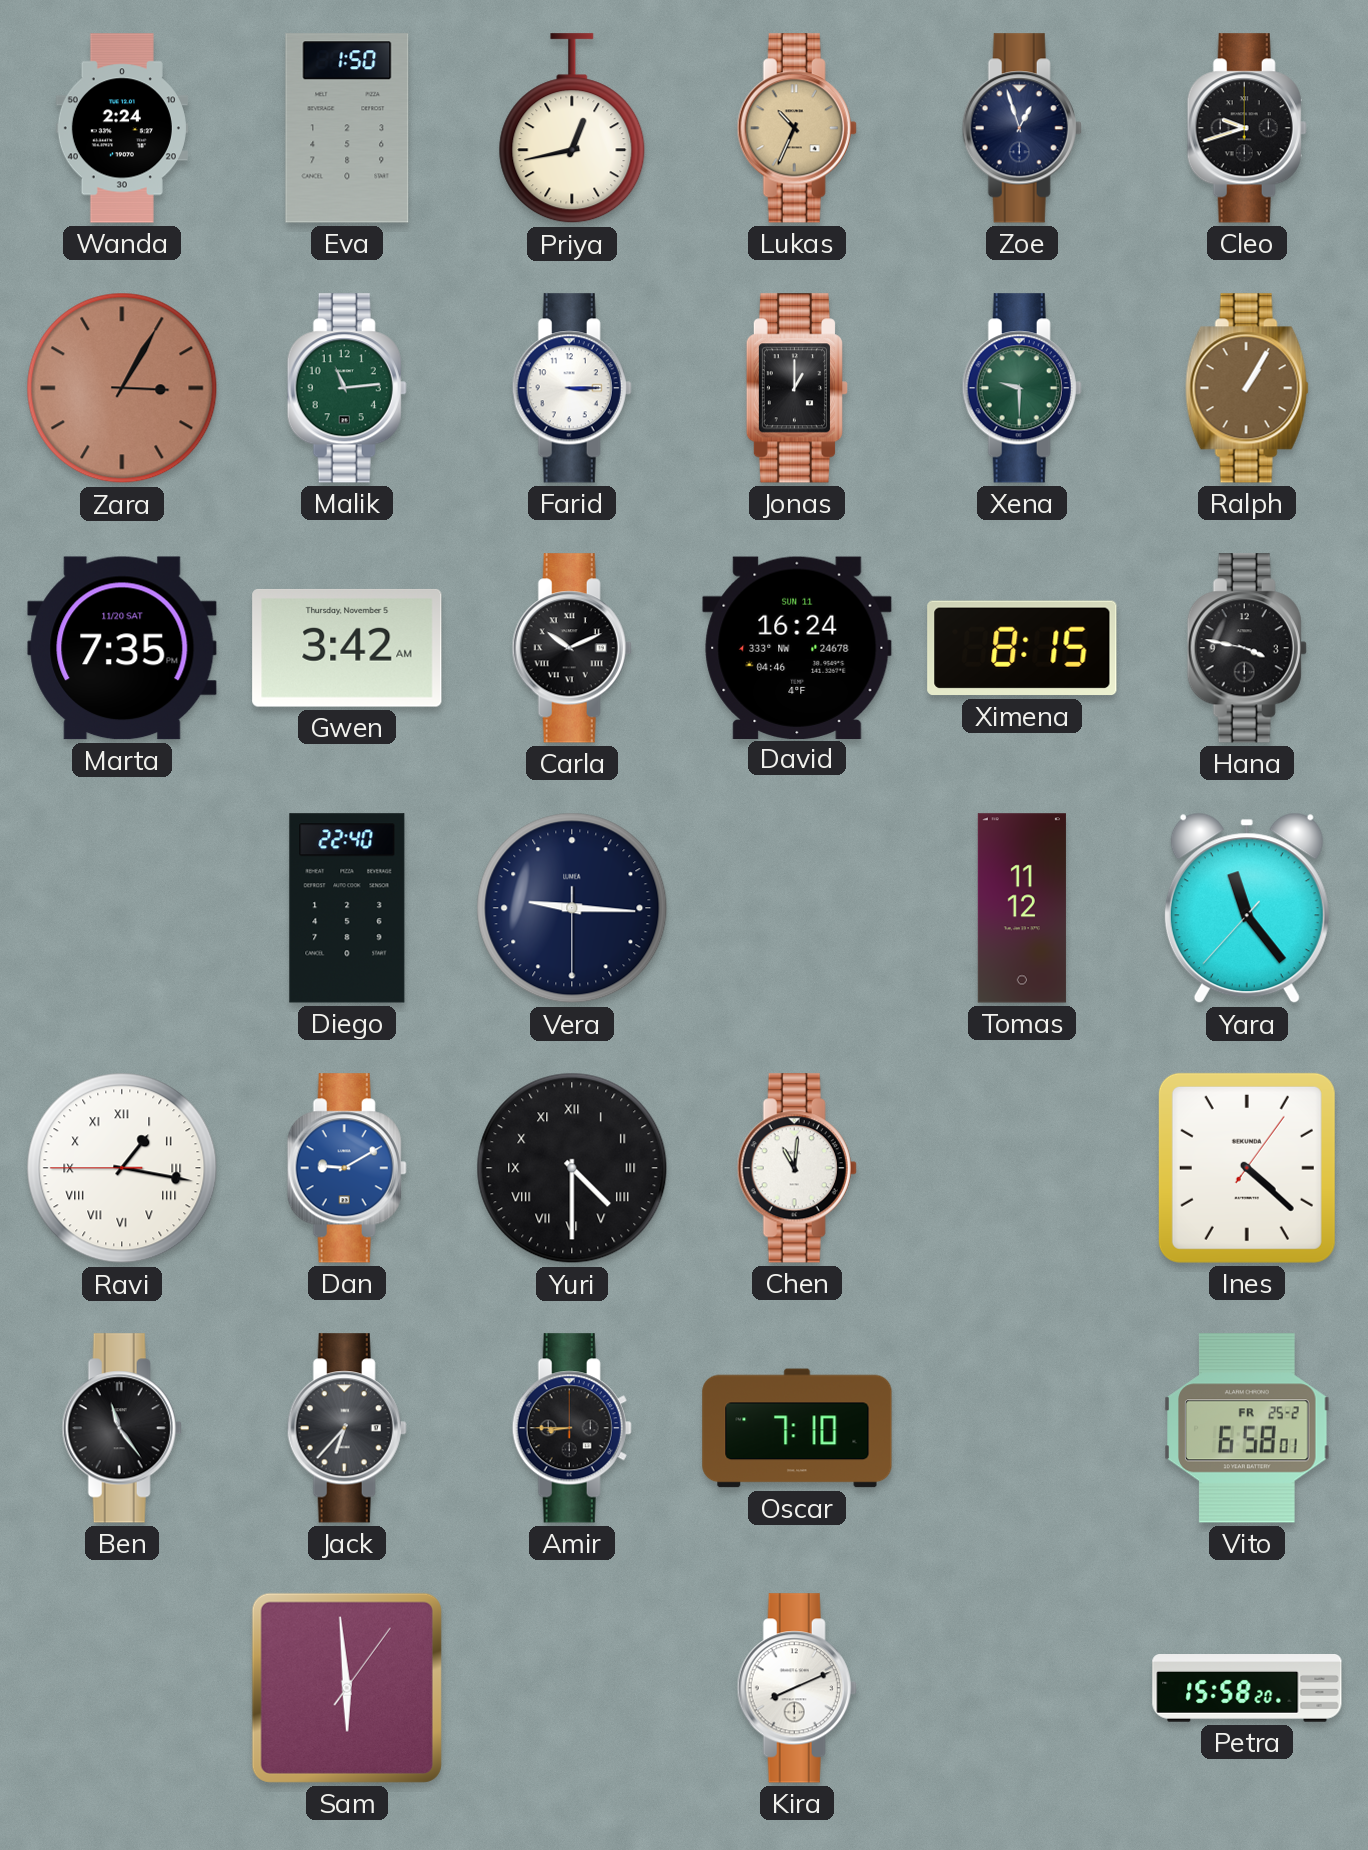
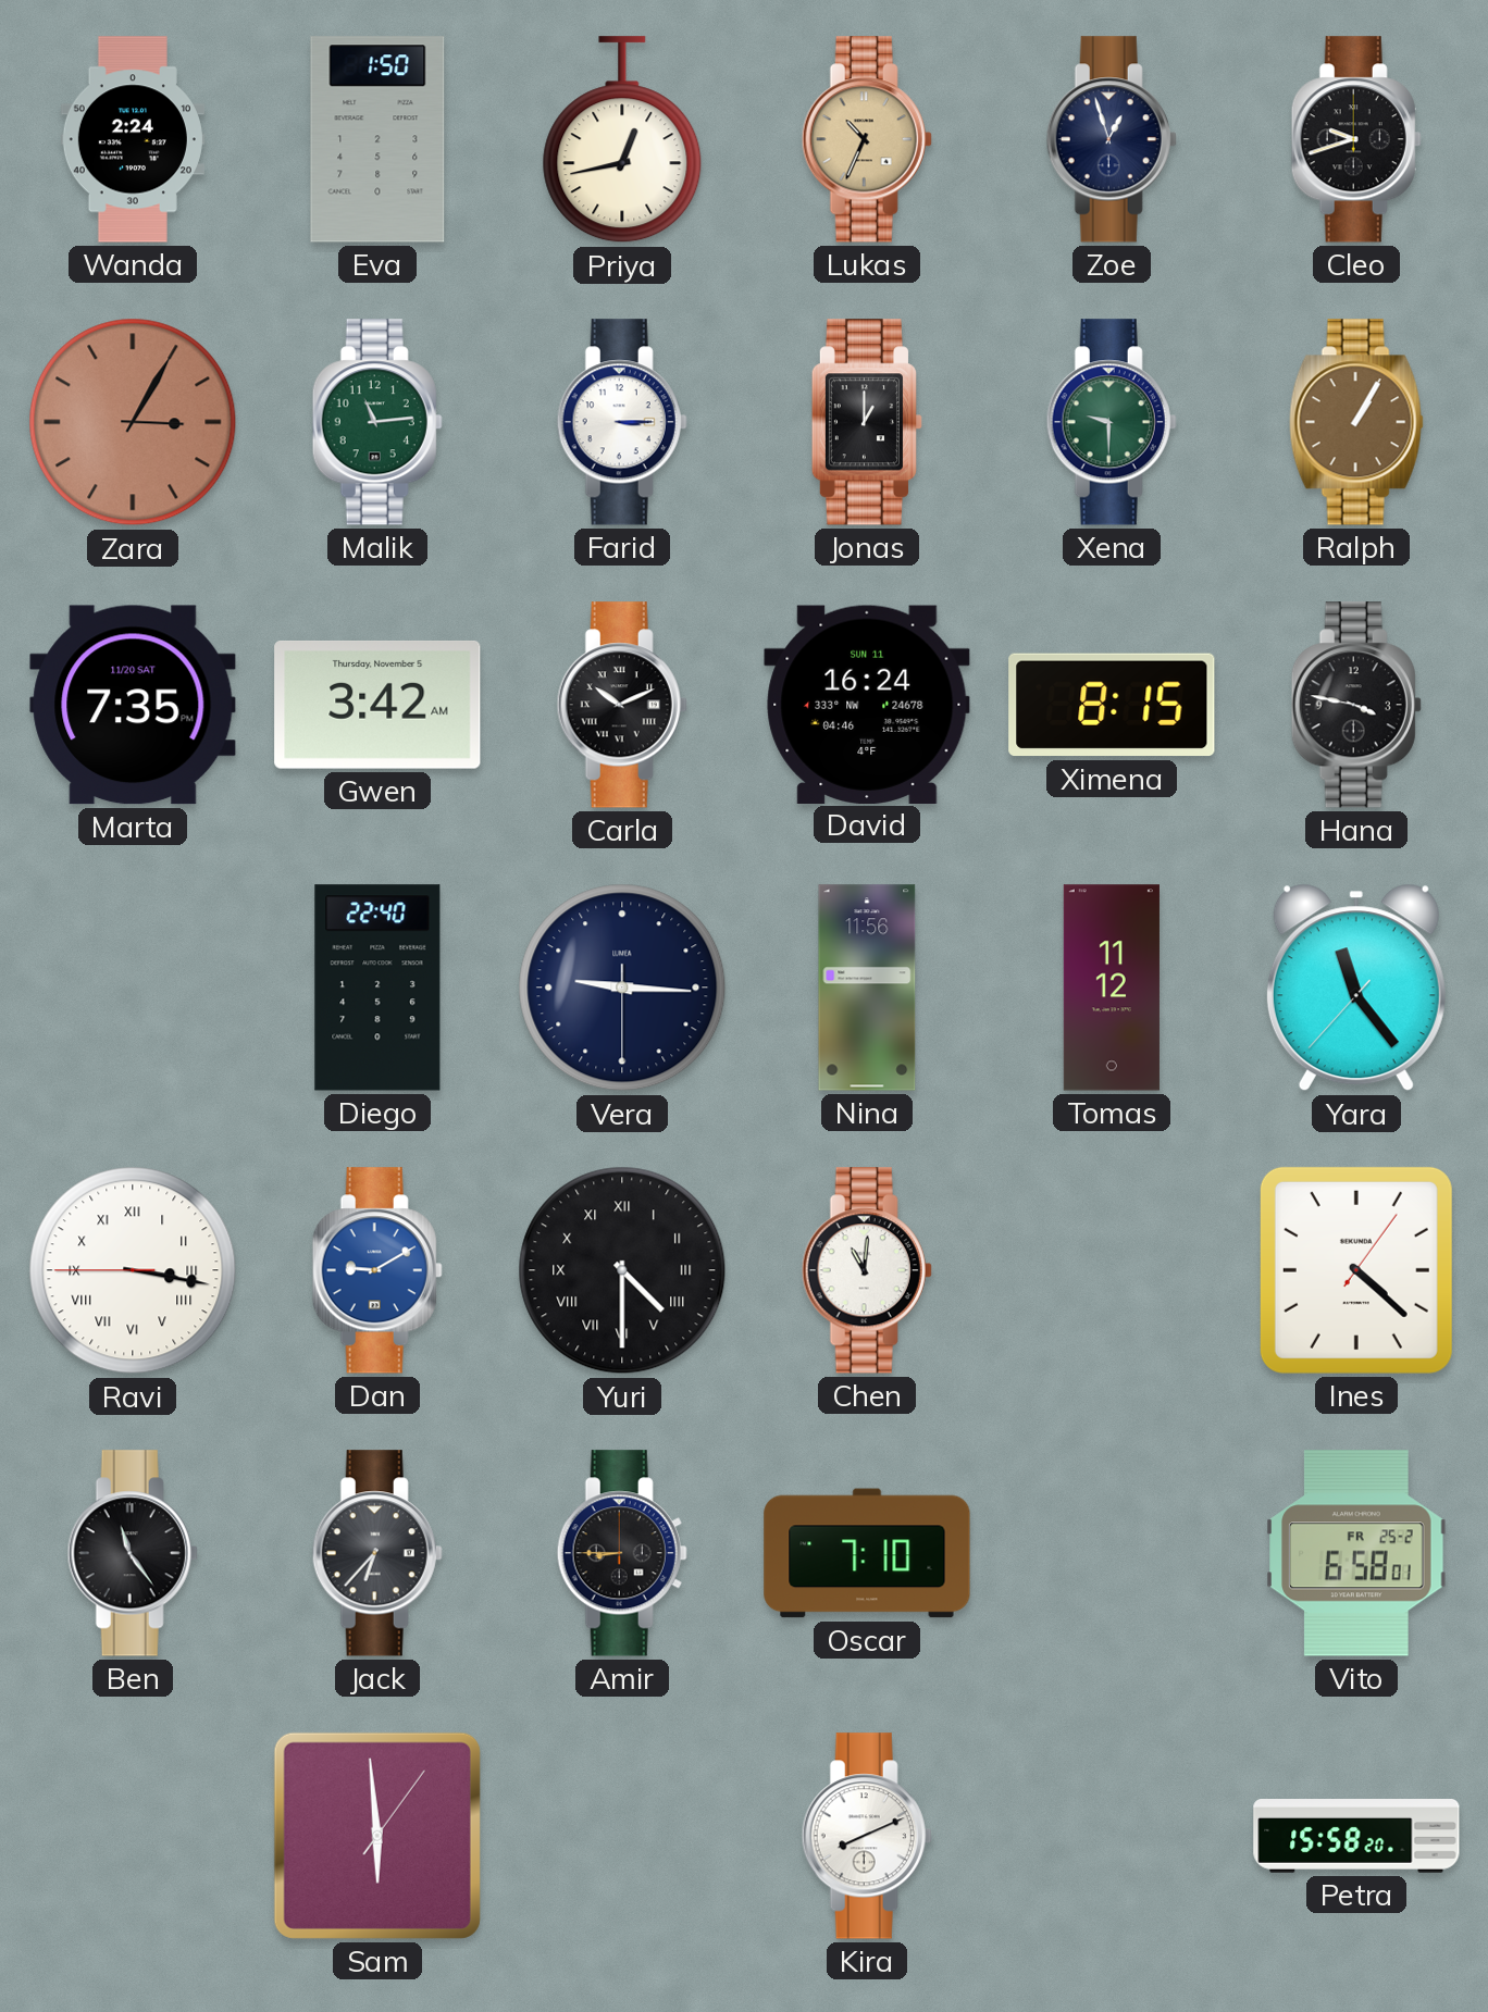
Nina: none -> 11:56 (867, 988)
Ravi: 1:16 -> 3:16 (133, 1270)
